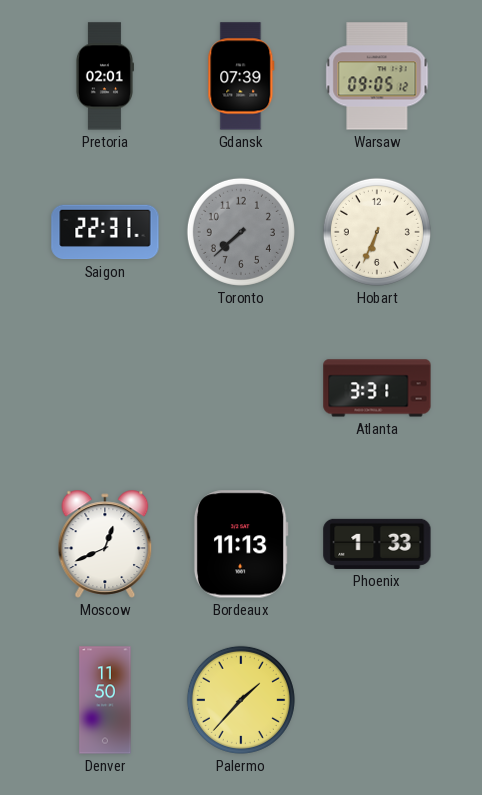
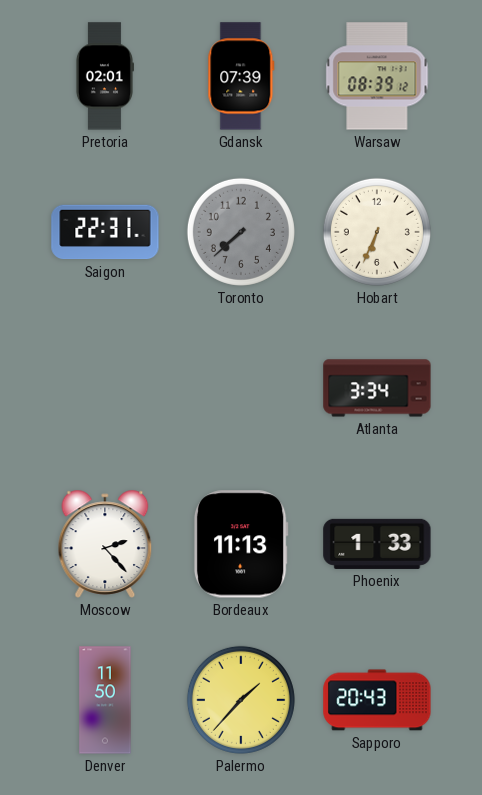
Warsaw: 09:05 -> 08:39 (377, 76)
Atlanta: 3:31 -> 3:34 (377, 388)
Moscow: 12:41 -> 2:23 (105, 544)
Sapporo: none -> 20:43 (377, 700)
